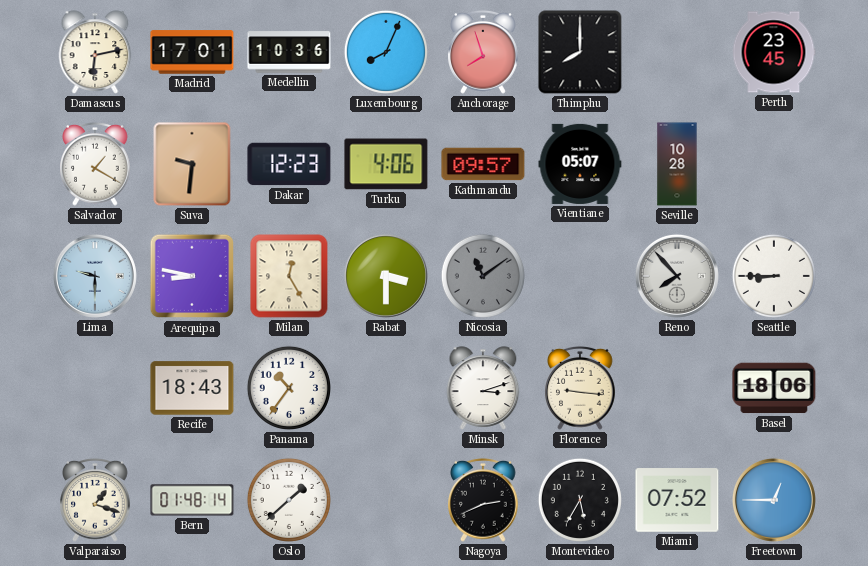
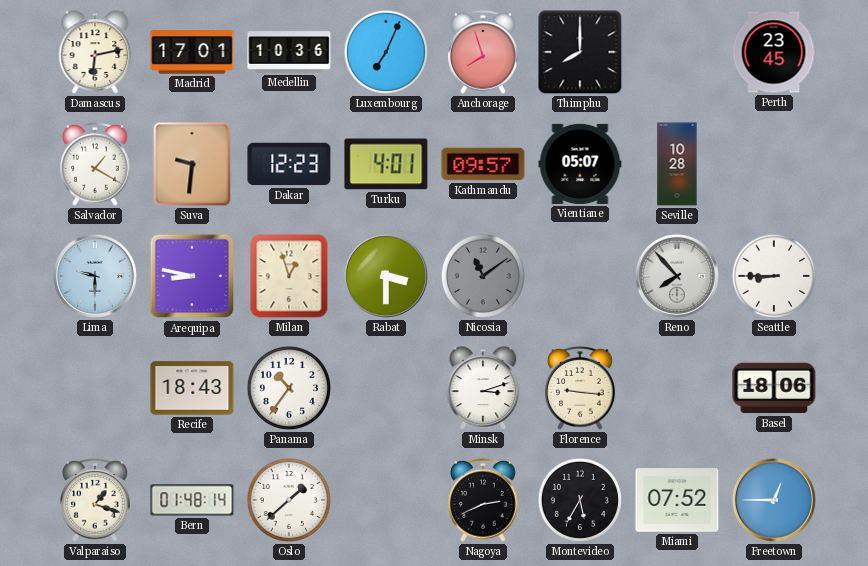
Luxembourg: 8:04 -> 7:04 (386, 52)
Turku: 4:06 -> 4:01 (386, 164)
Milan: 12:25 -> 12:57 (289, 276)
